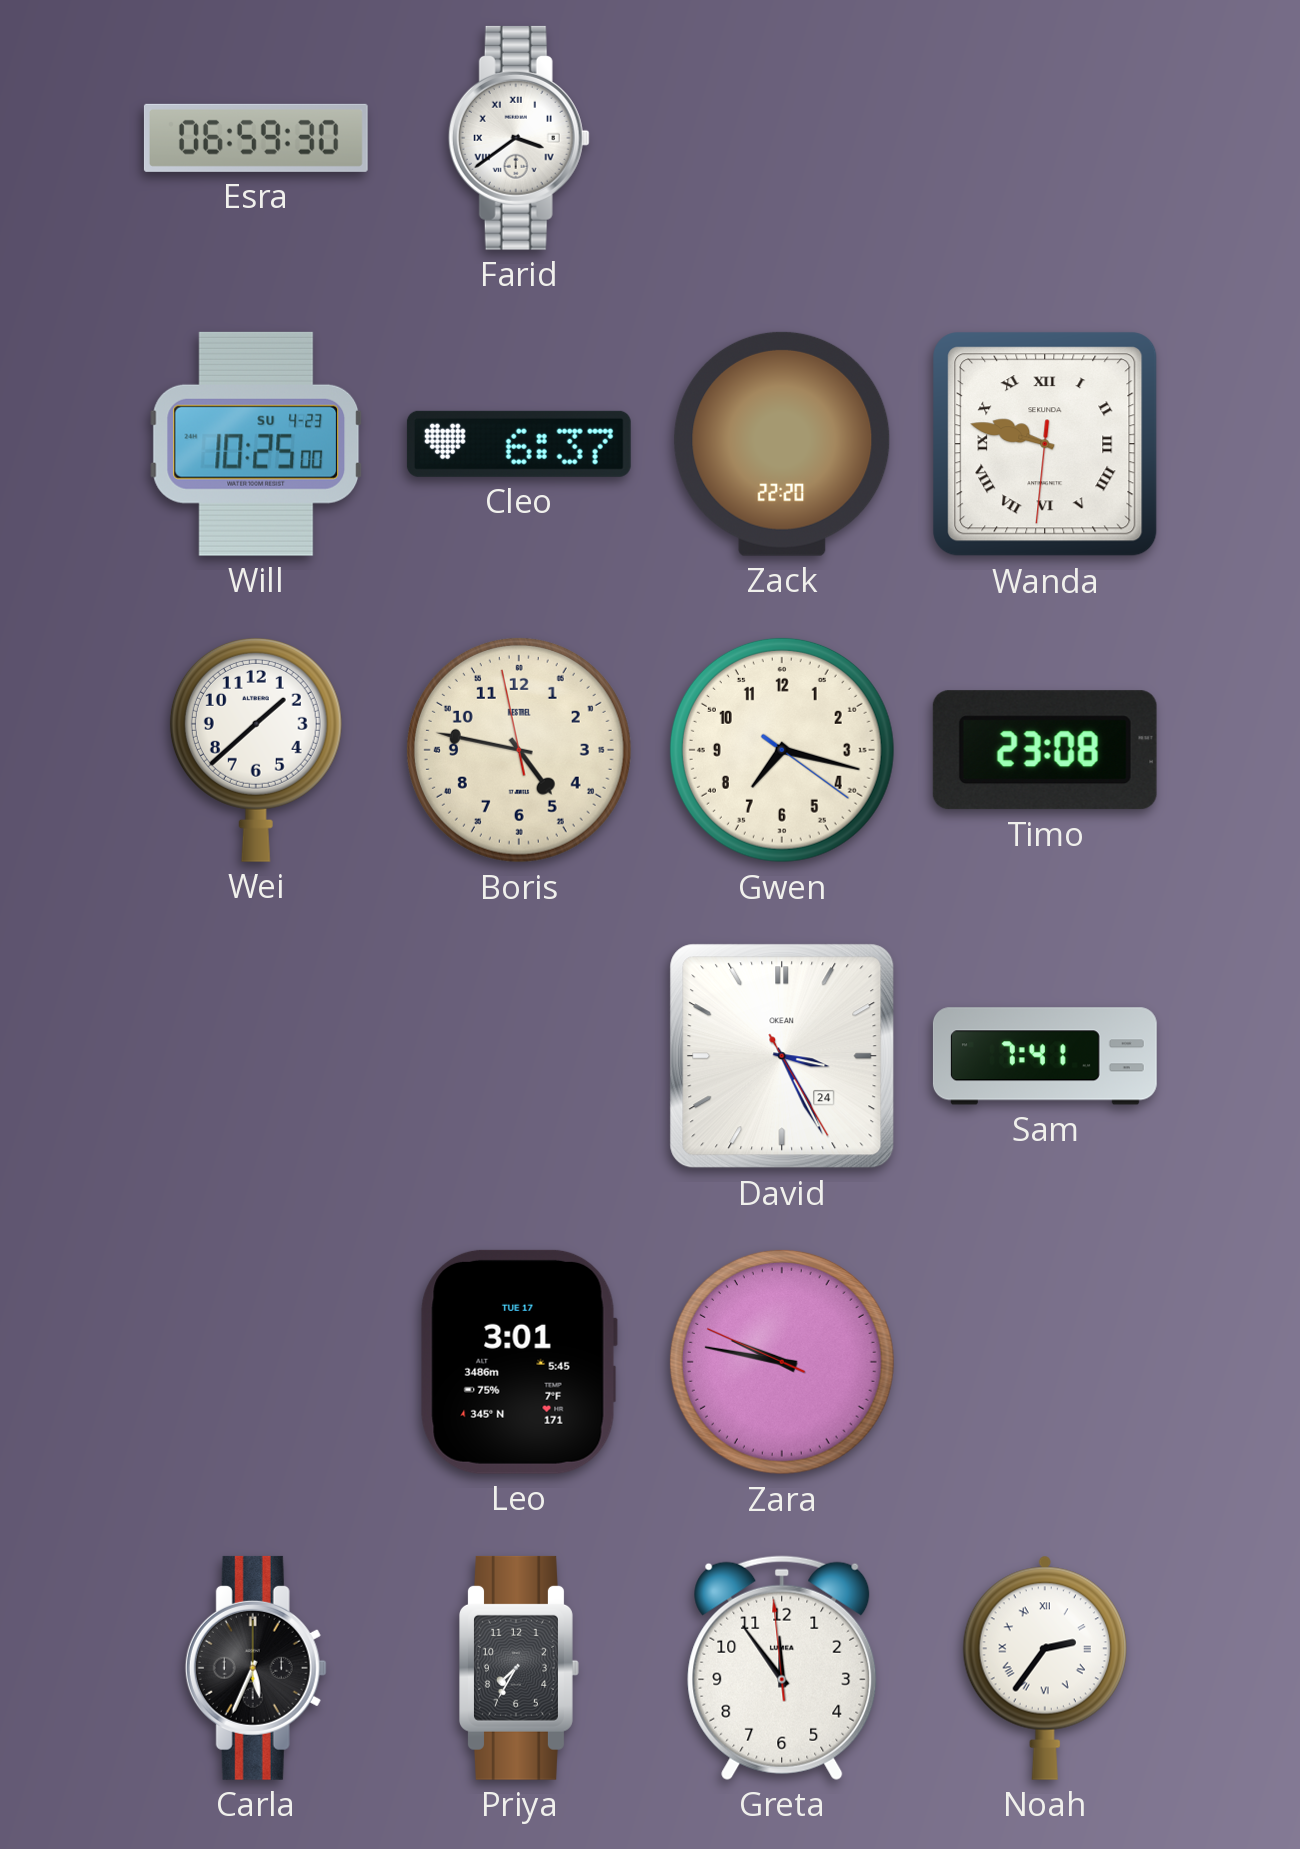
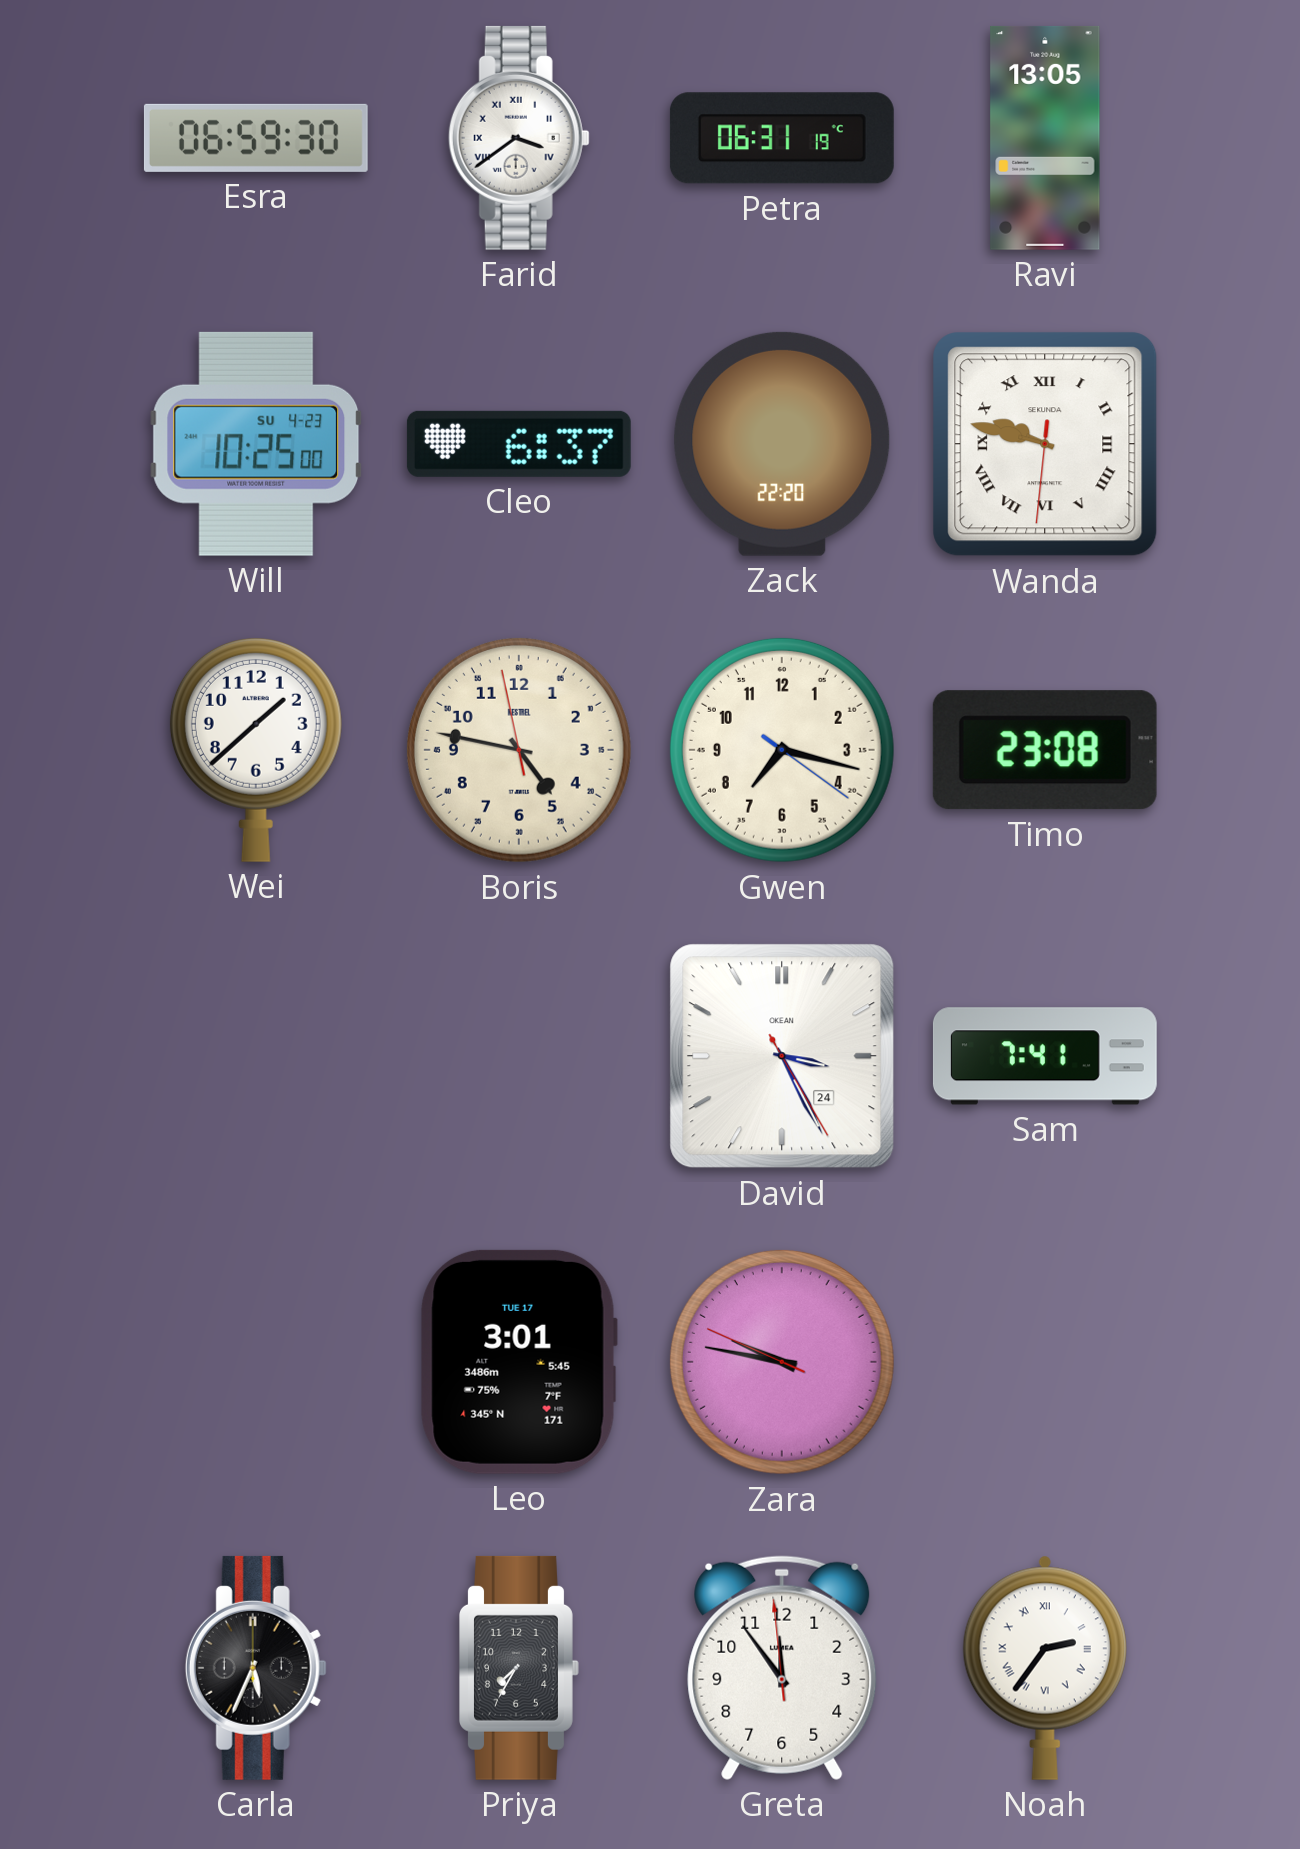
Petra: none -> 06:31 (782, 138)
Ravi: none -> 13:05 (1045, 138)
